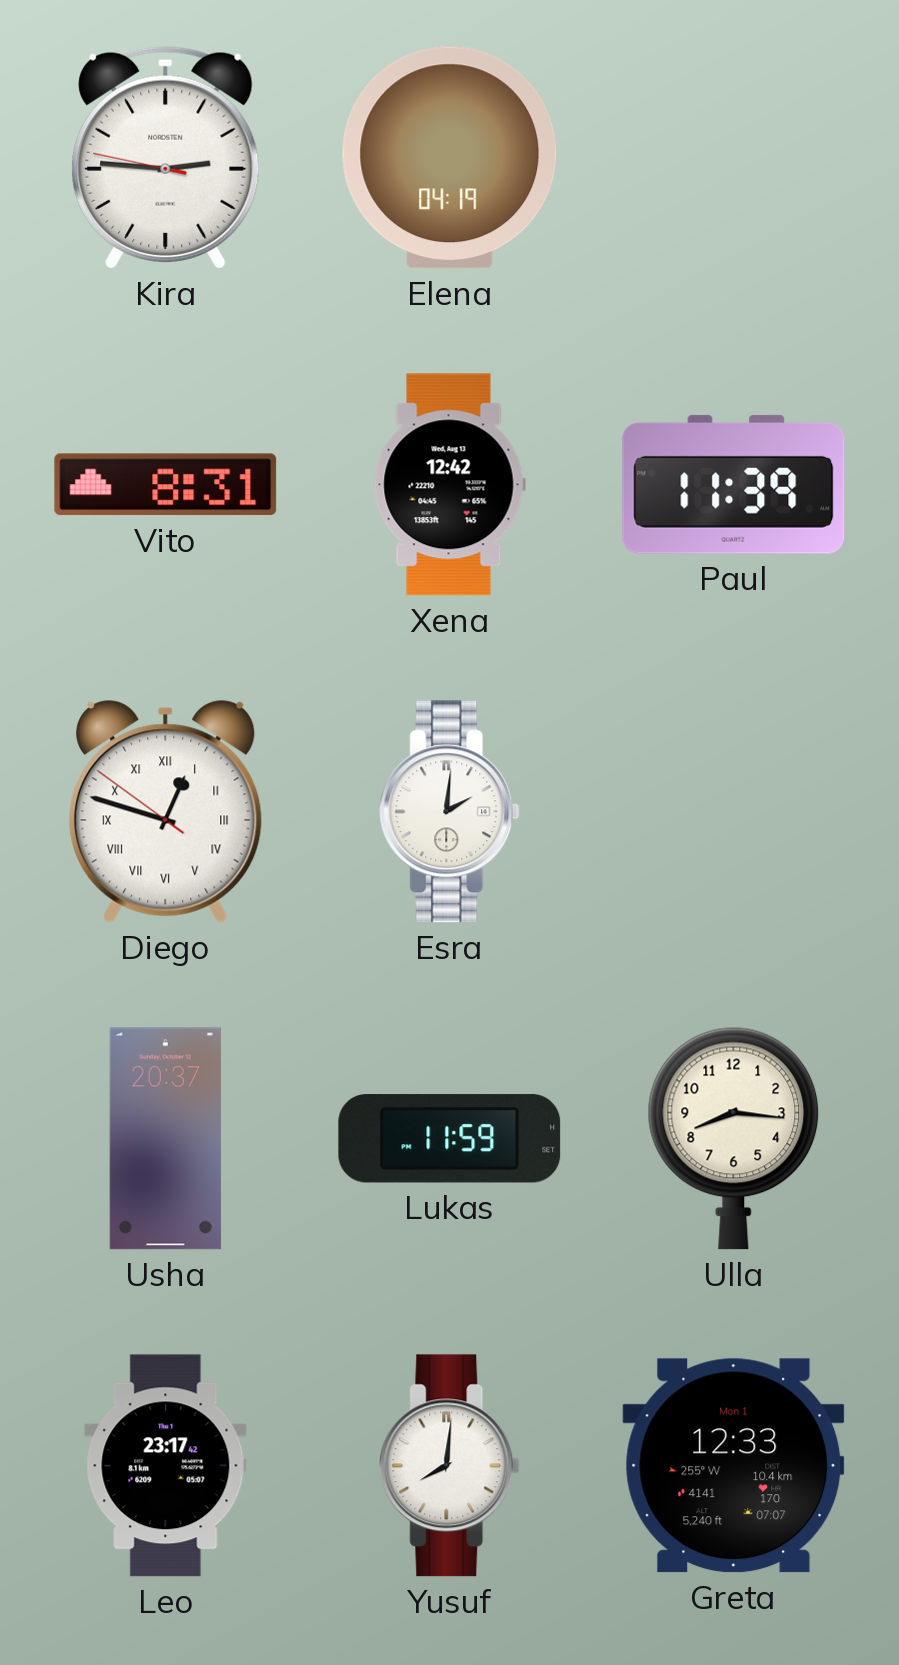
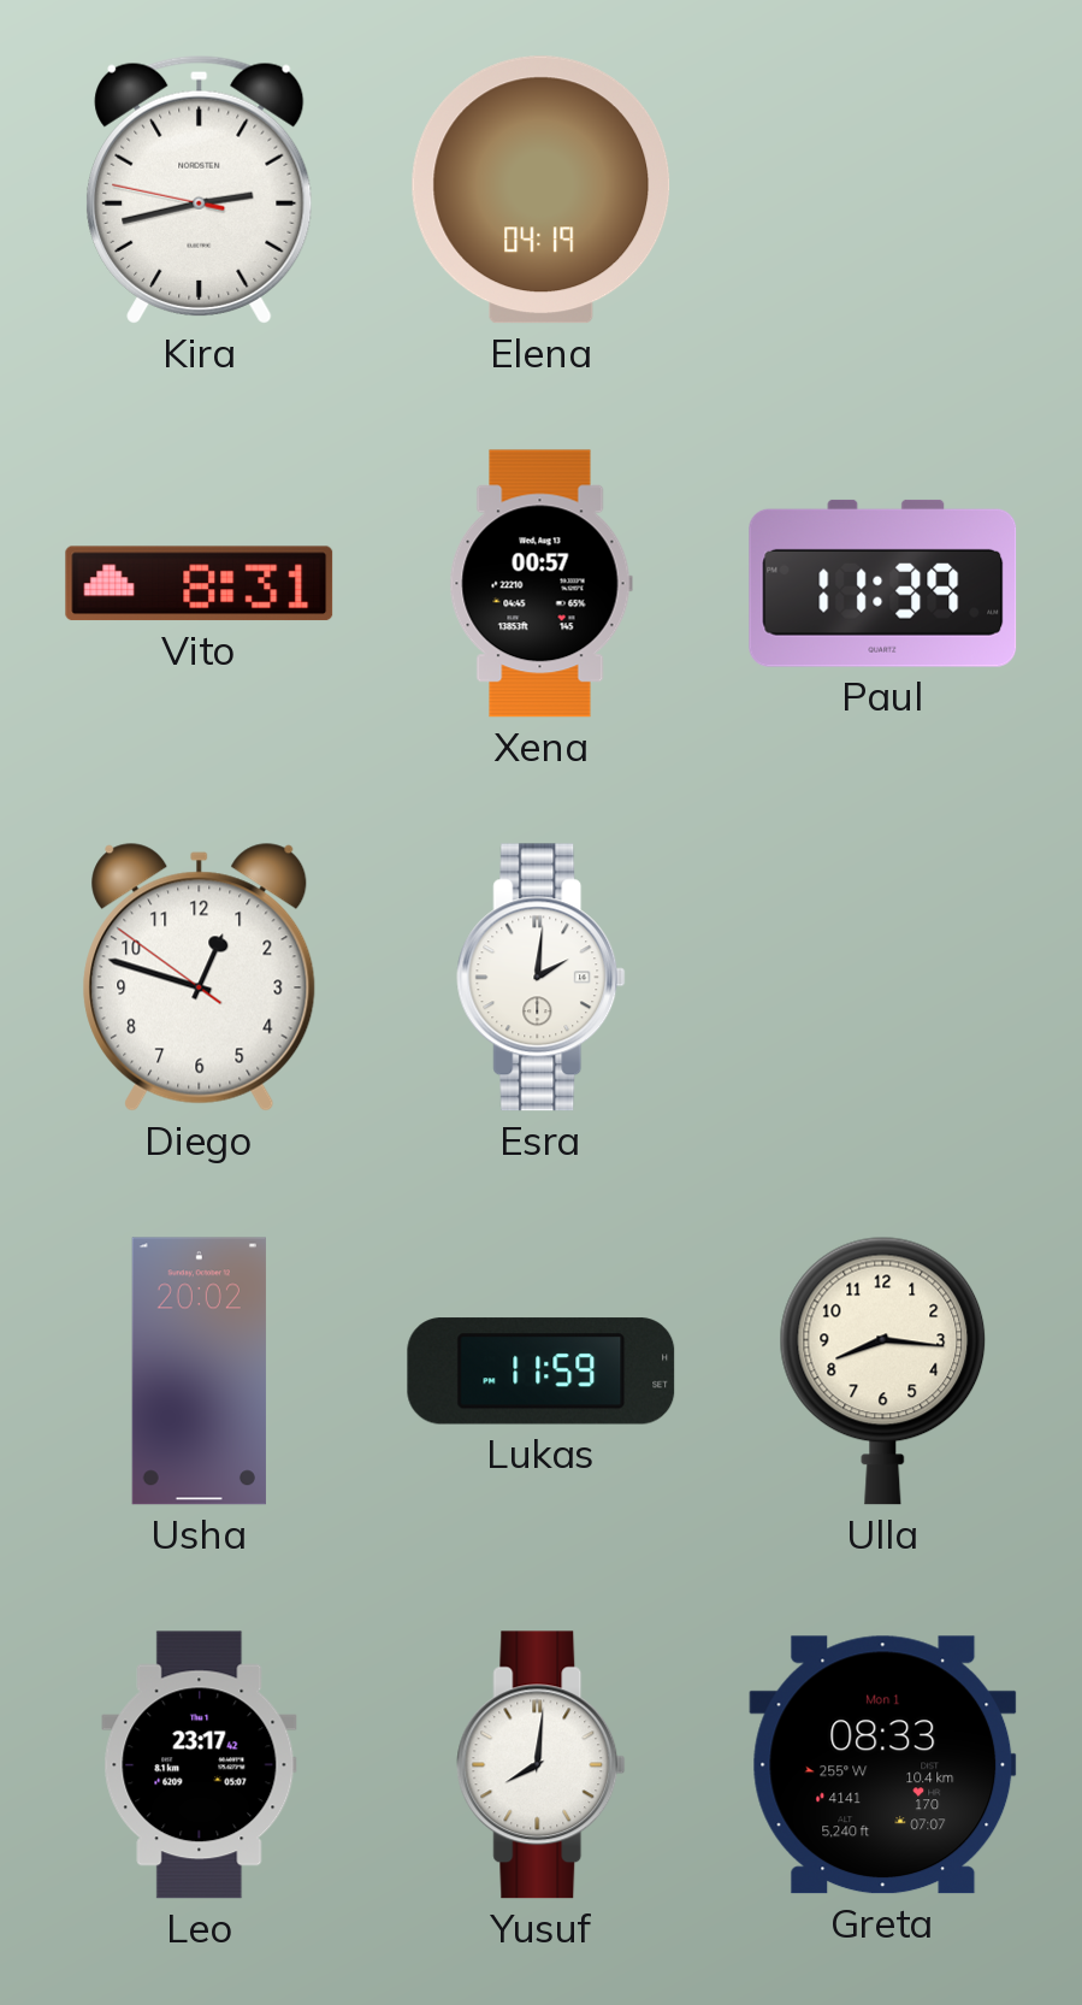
Kira: 2:45 -> 2:42 (200, 189)
Xena: 12:42 -> 00:57 (540, 584)
Diego numerals: Roman -> Arabic (200, 978)
Usha: 20:37 -> 20:02 (199, 1372)
Greta: 12:33 -> 08:33 (883, 1765)
